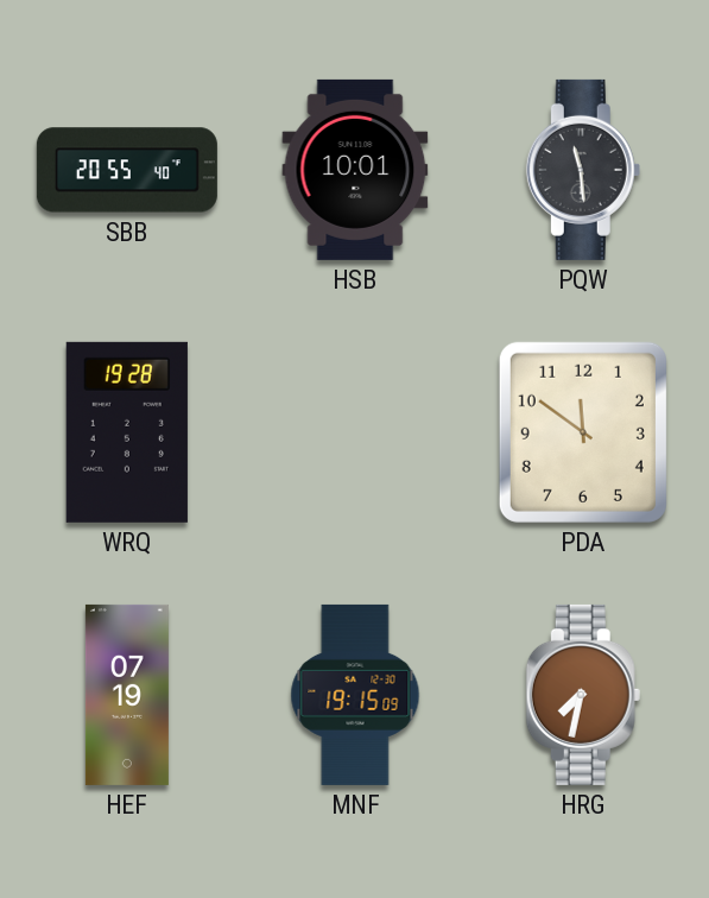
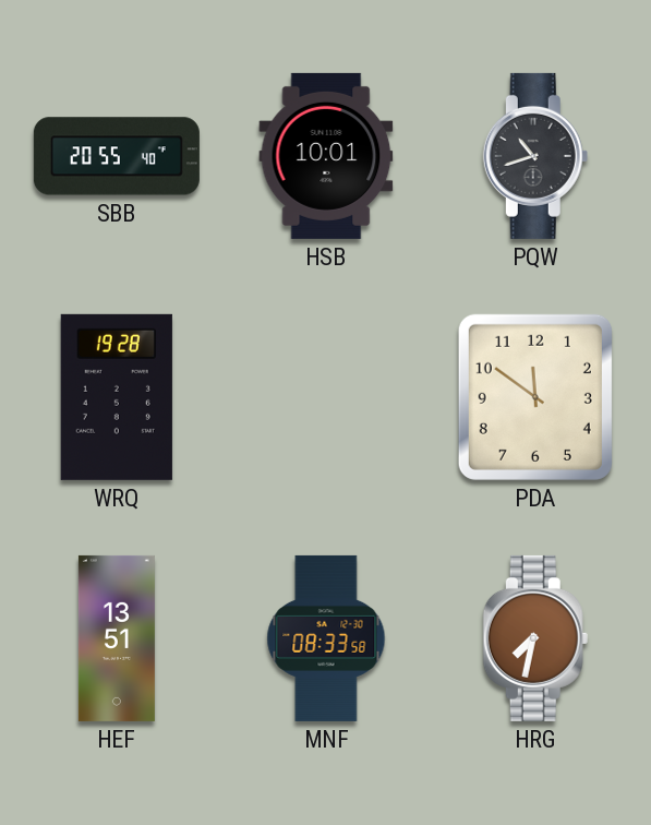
PQW: 11:29 -> 10:42 (535, 156)
HEF: 07:19 -> 13:51 (117, 638)
MNF: 19:15 -> 08:33 (326, 638)
